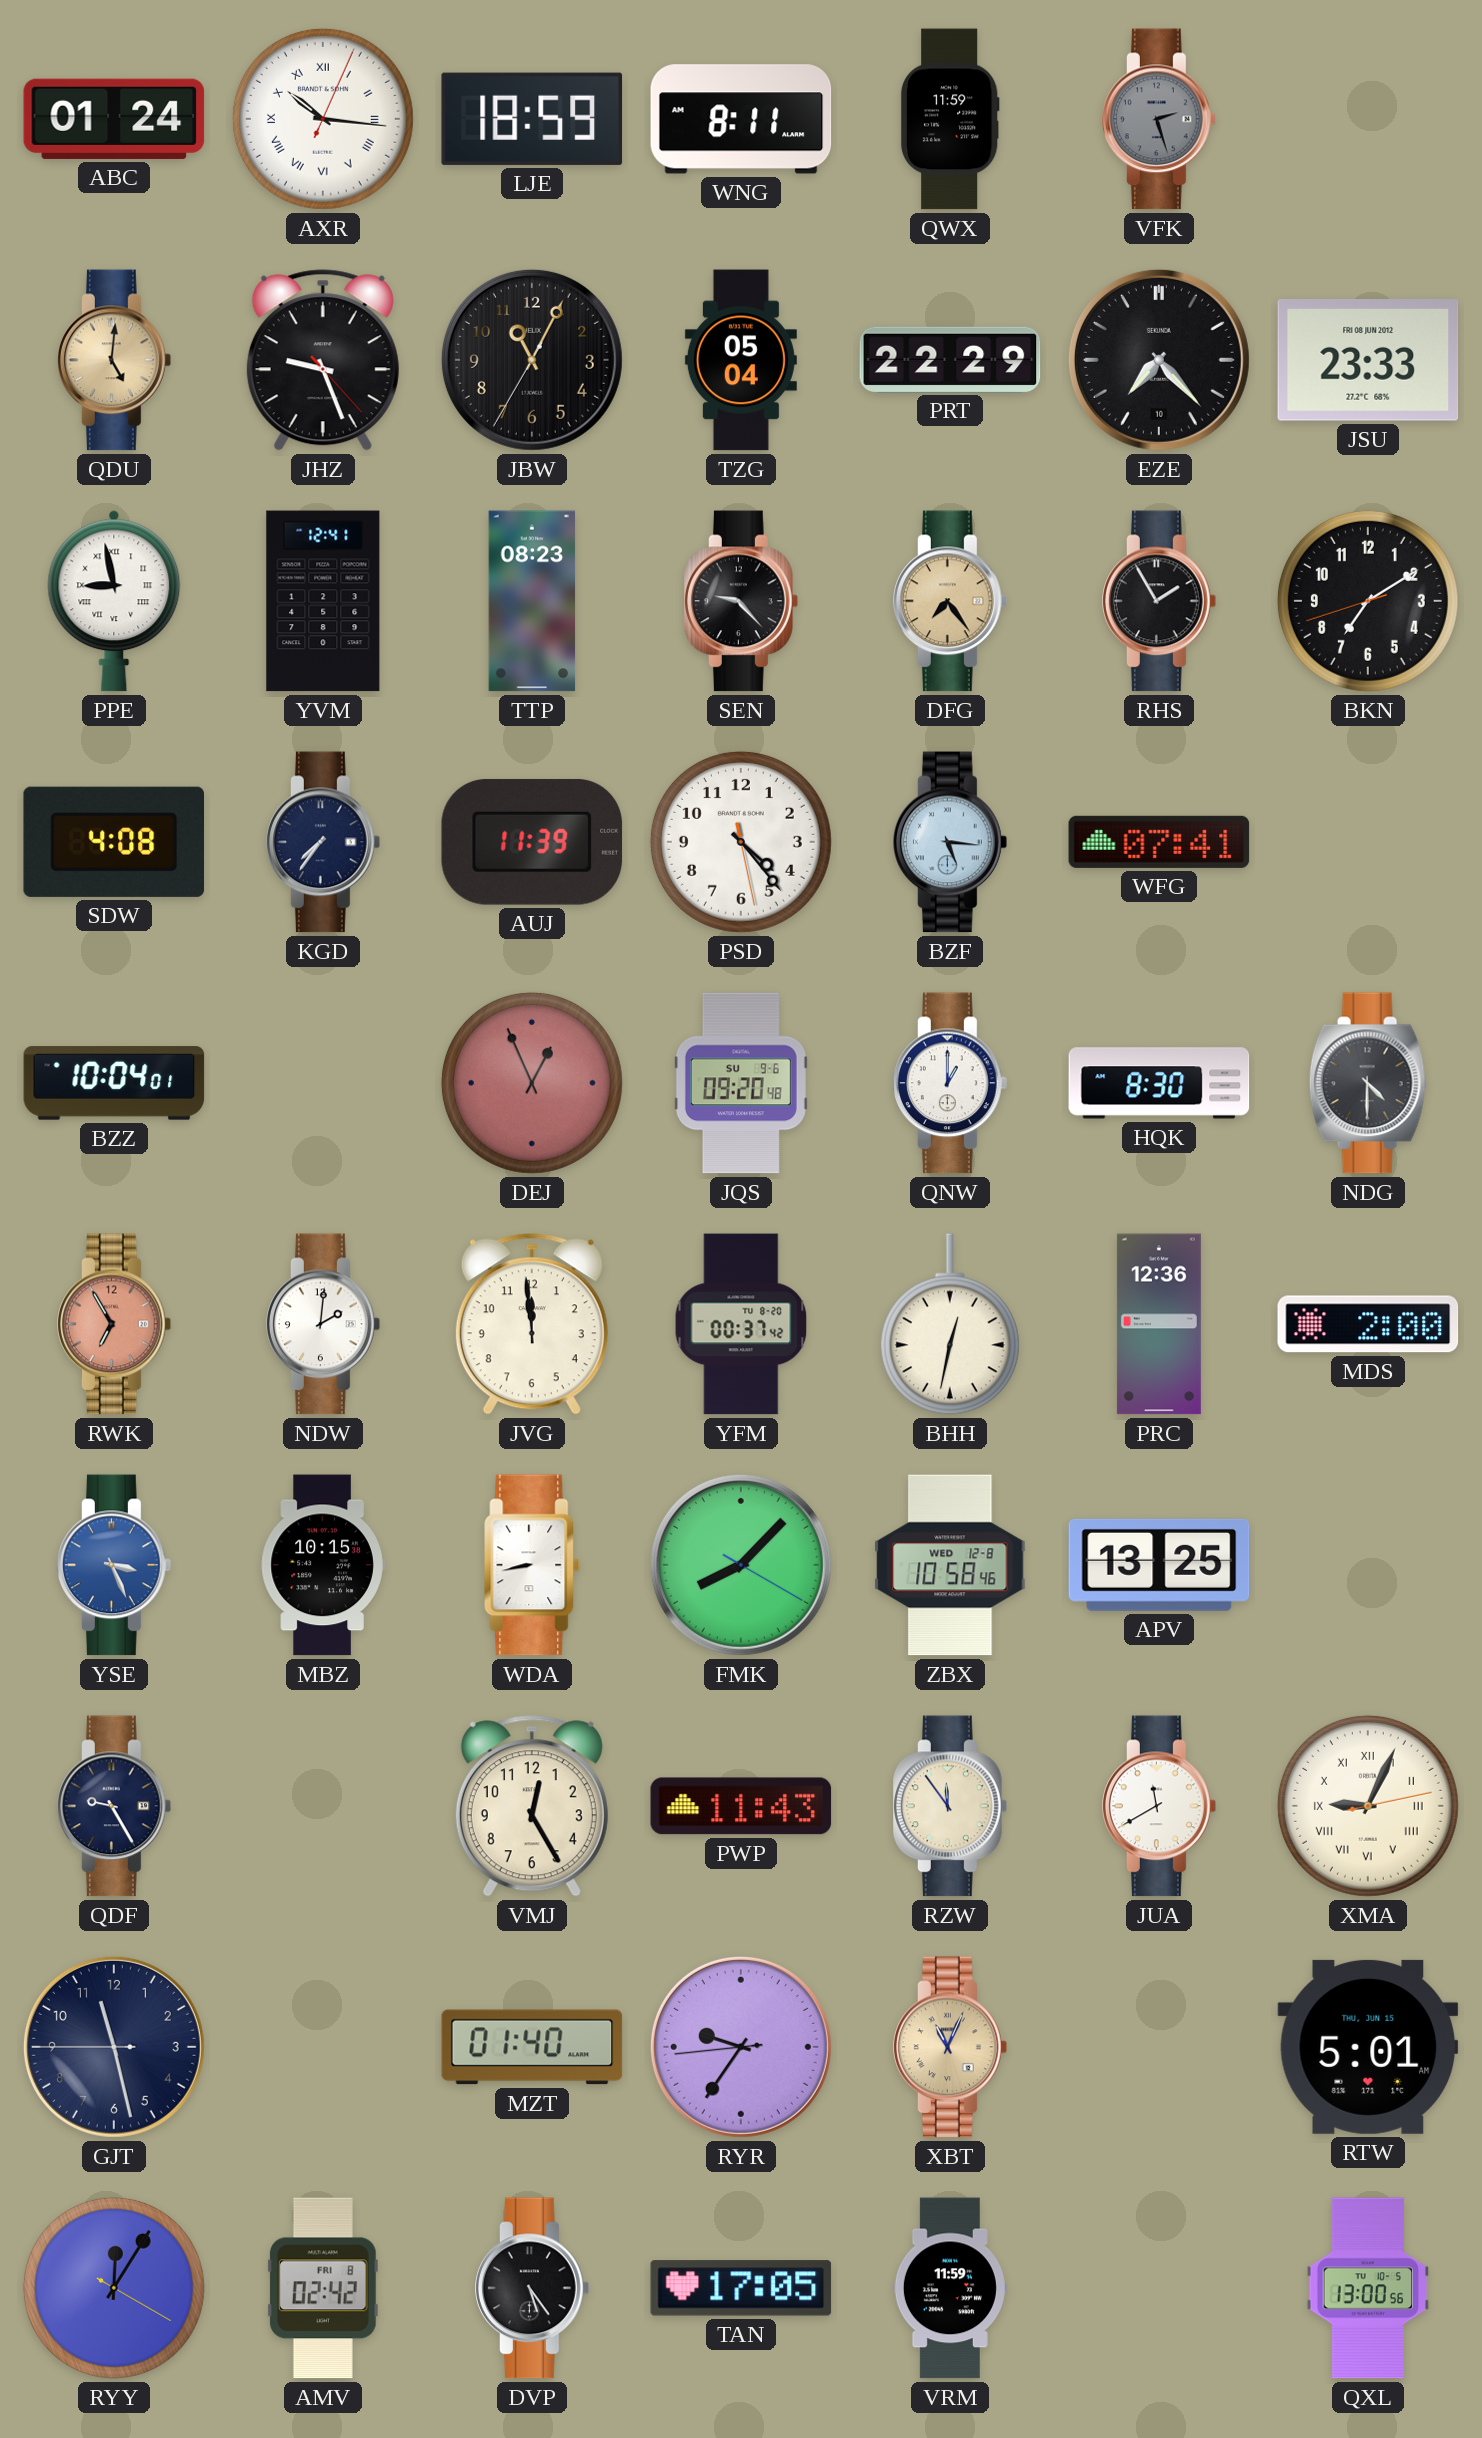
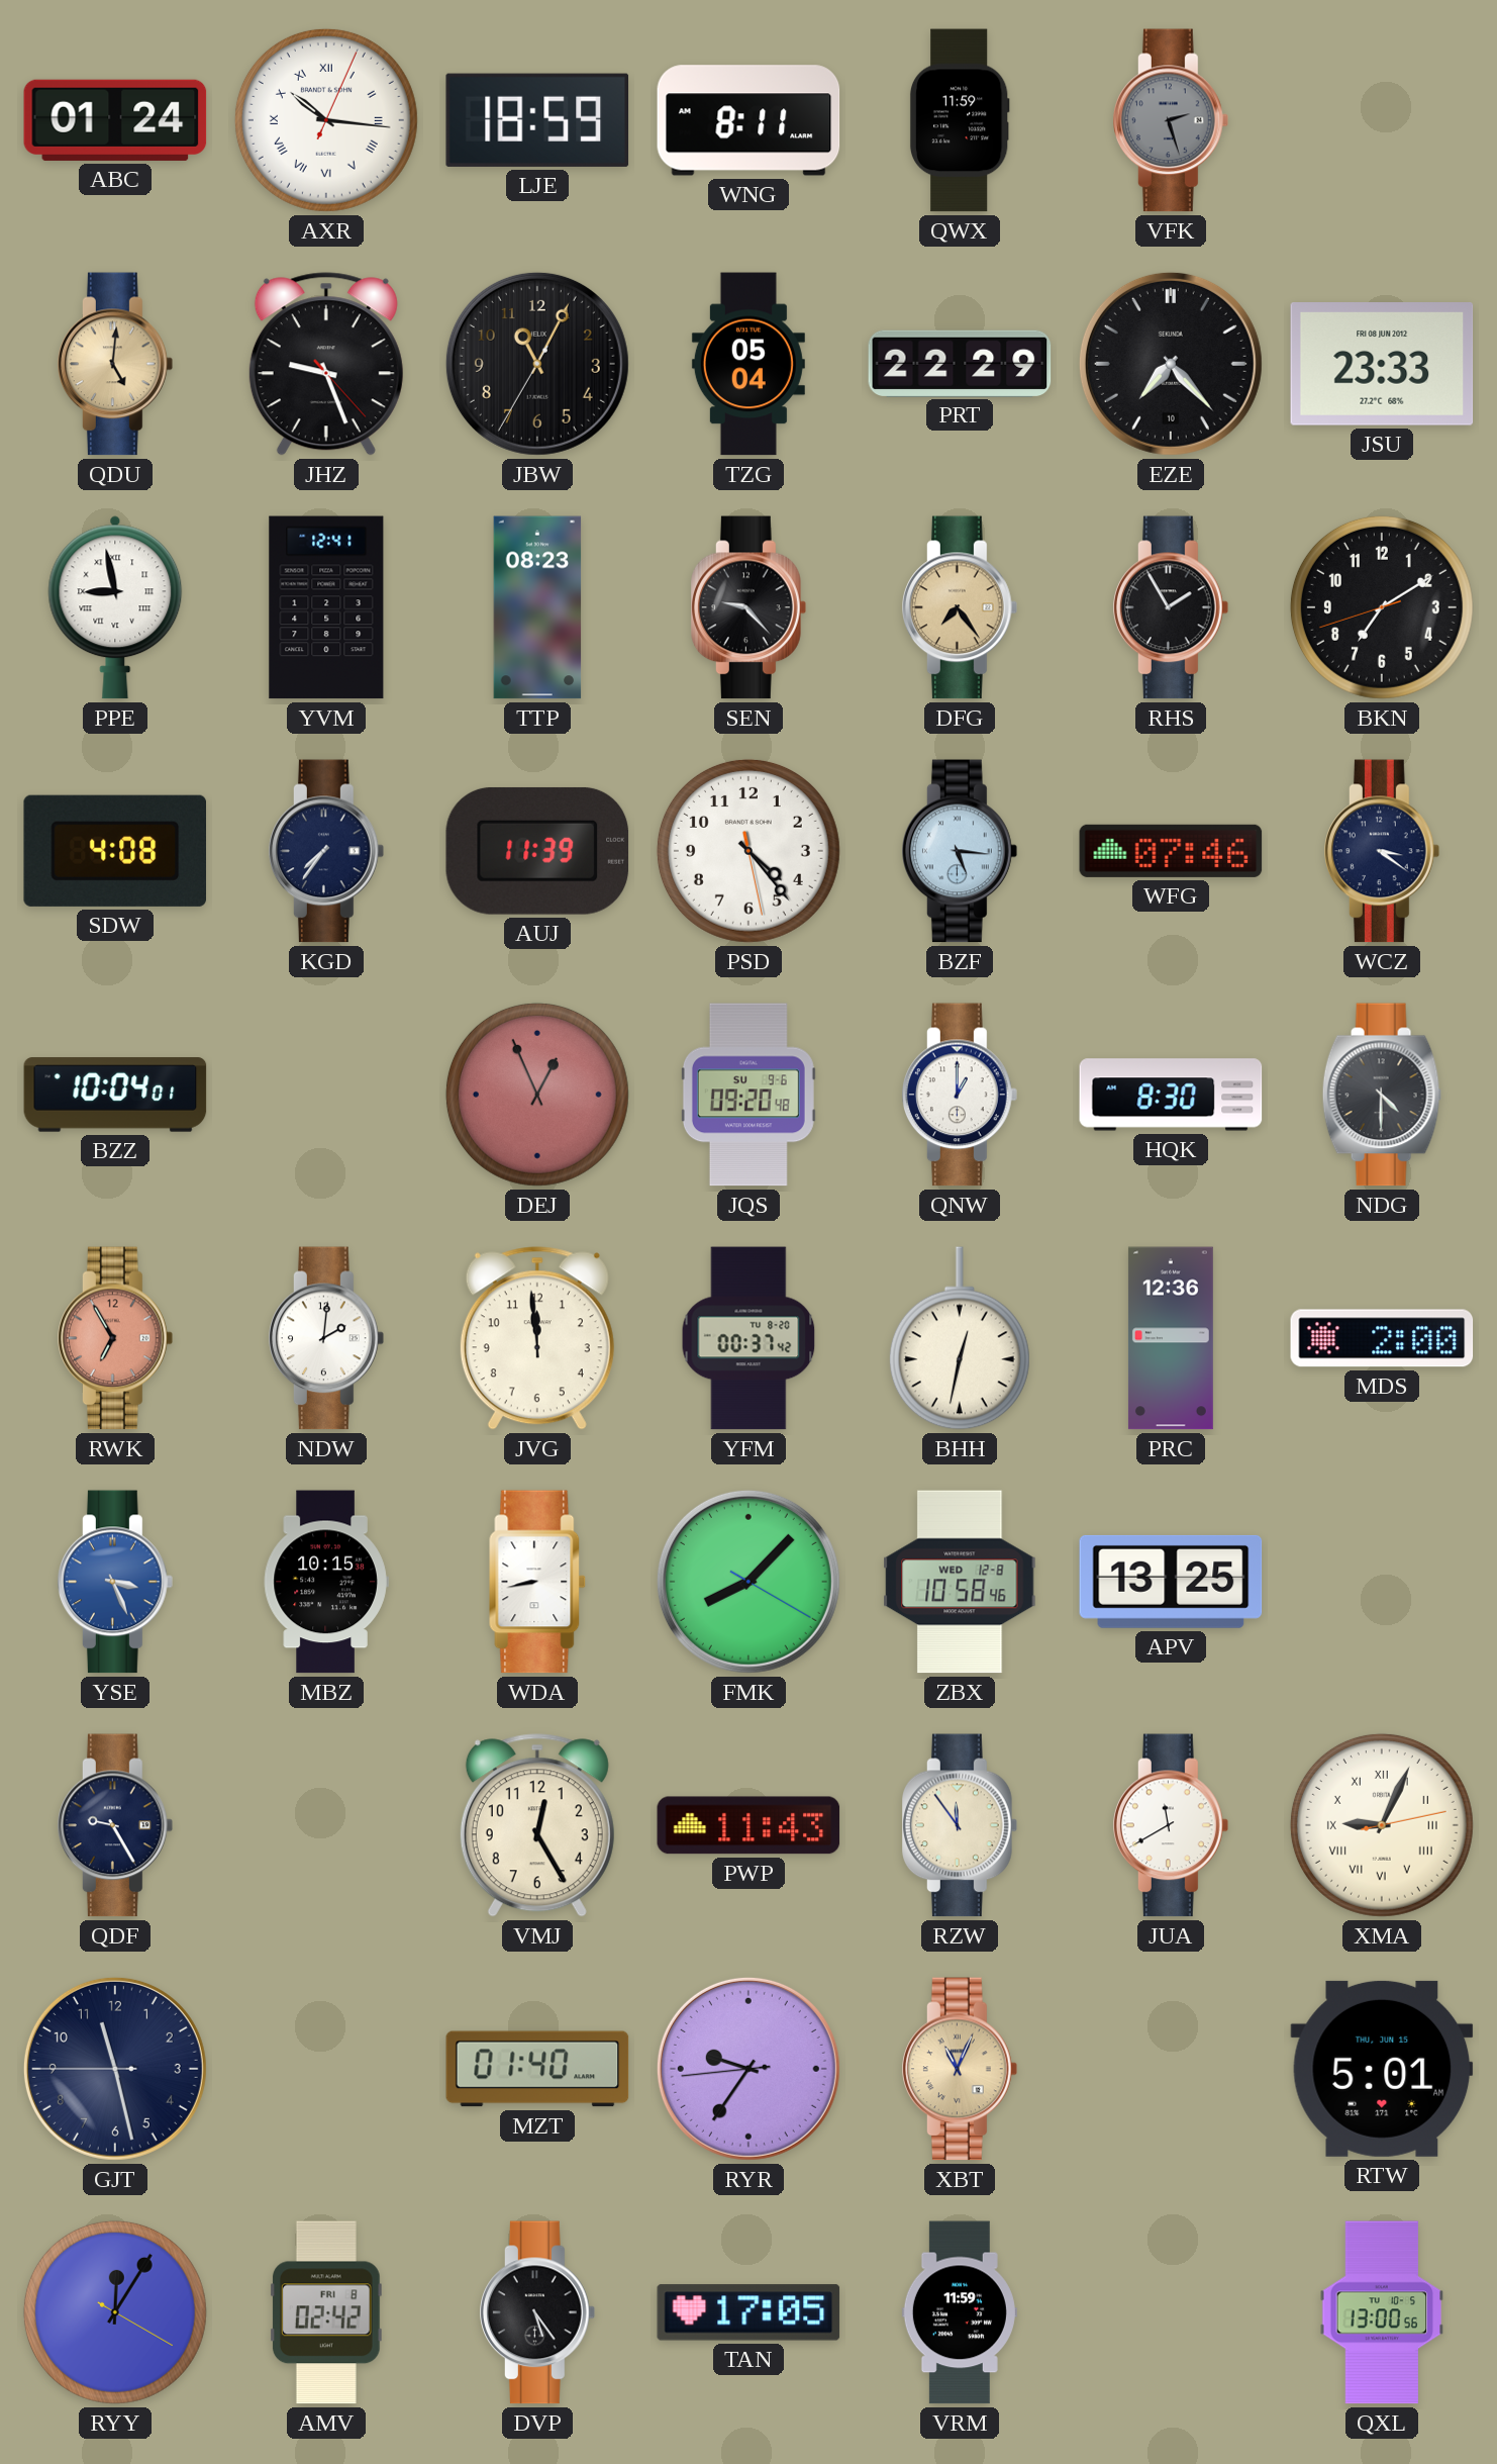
WFG: 07:41 -> 07:46 (1171, 851)
WCZ: none -> 3:21 (1383, 851)
